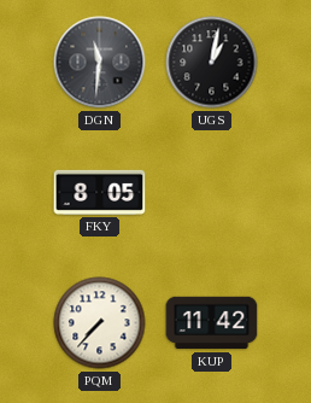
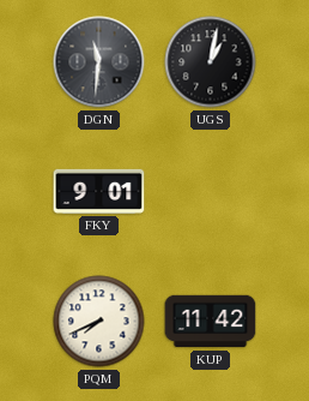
FKY: 8:05 -> 9:01 (99, 191)
PQM: 7:37 -> 7:41 (99, 322)
